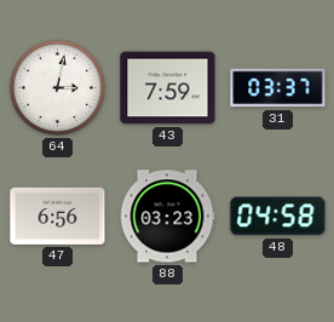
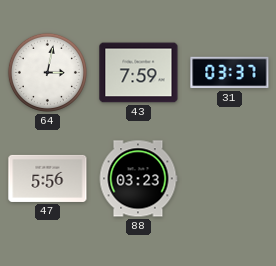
47: 6:56 -> 5:56 (48, 178)
48: 04:58 -> none (278, 217)
